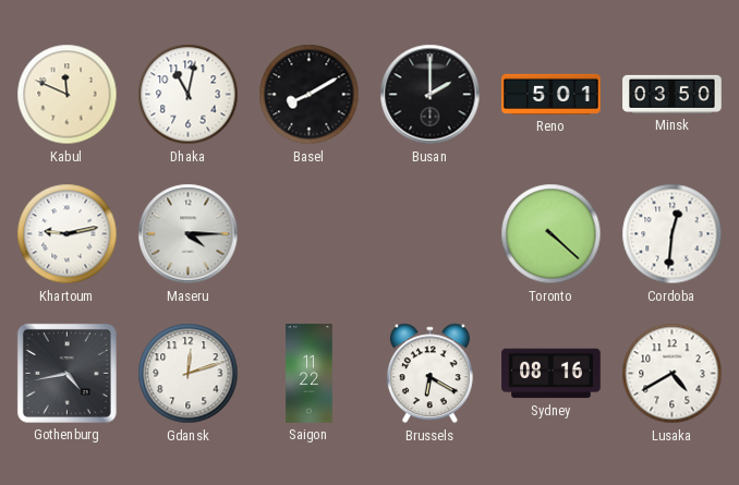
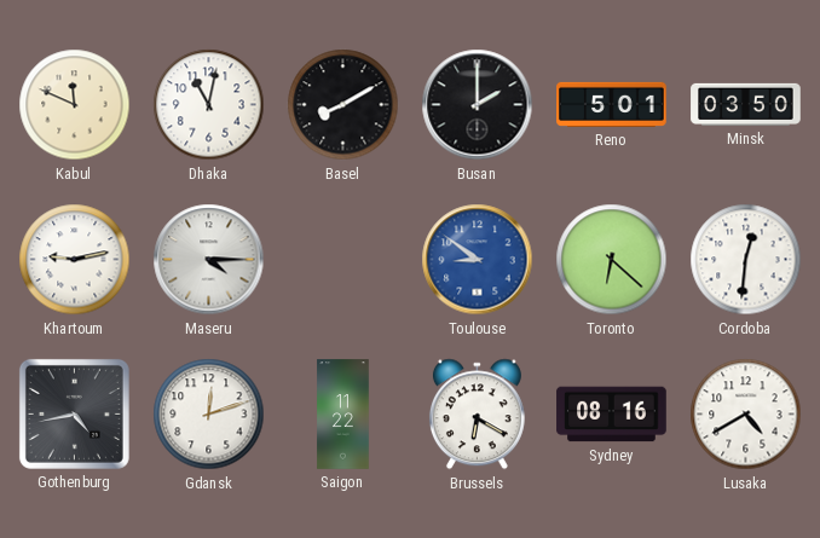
Toulouse: none -> 8:51 (478, 260)
Toronto: 4:22 -> 6:22 (612, 260)
